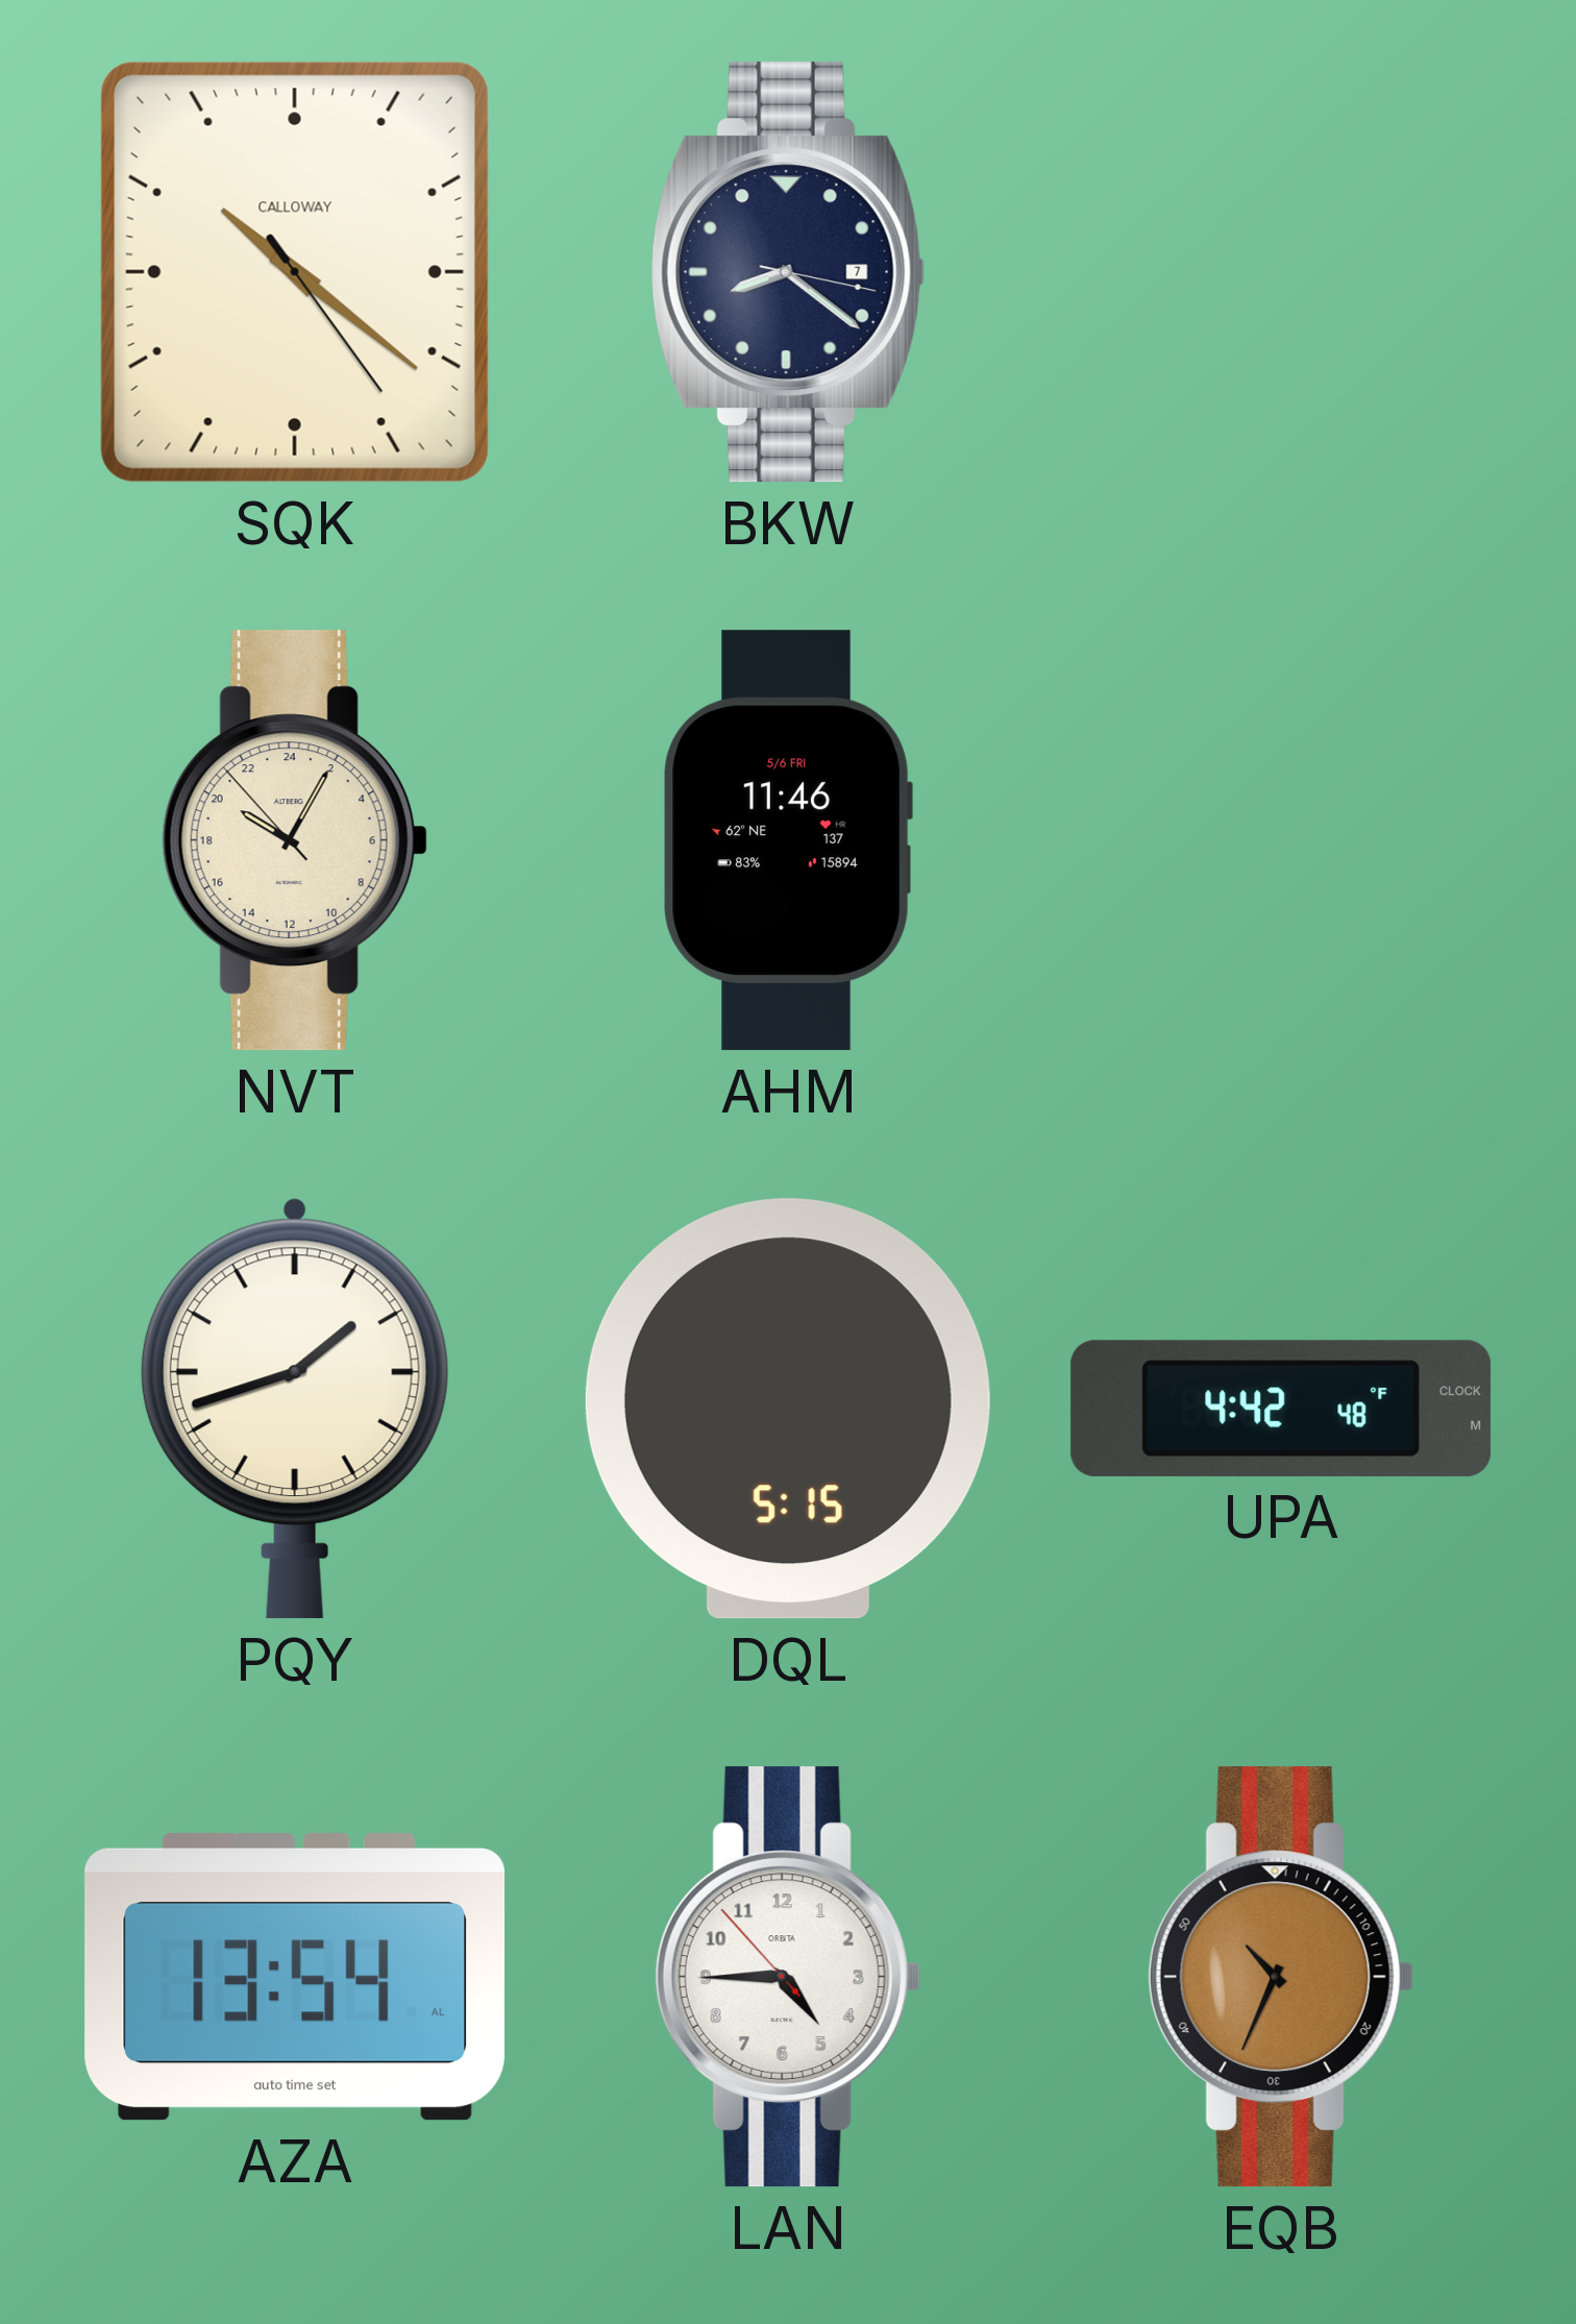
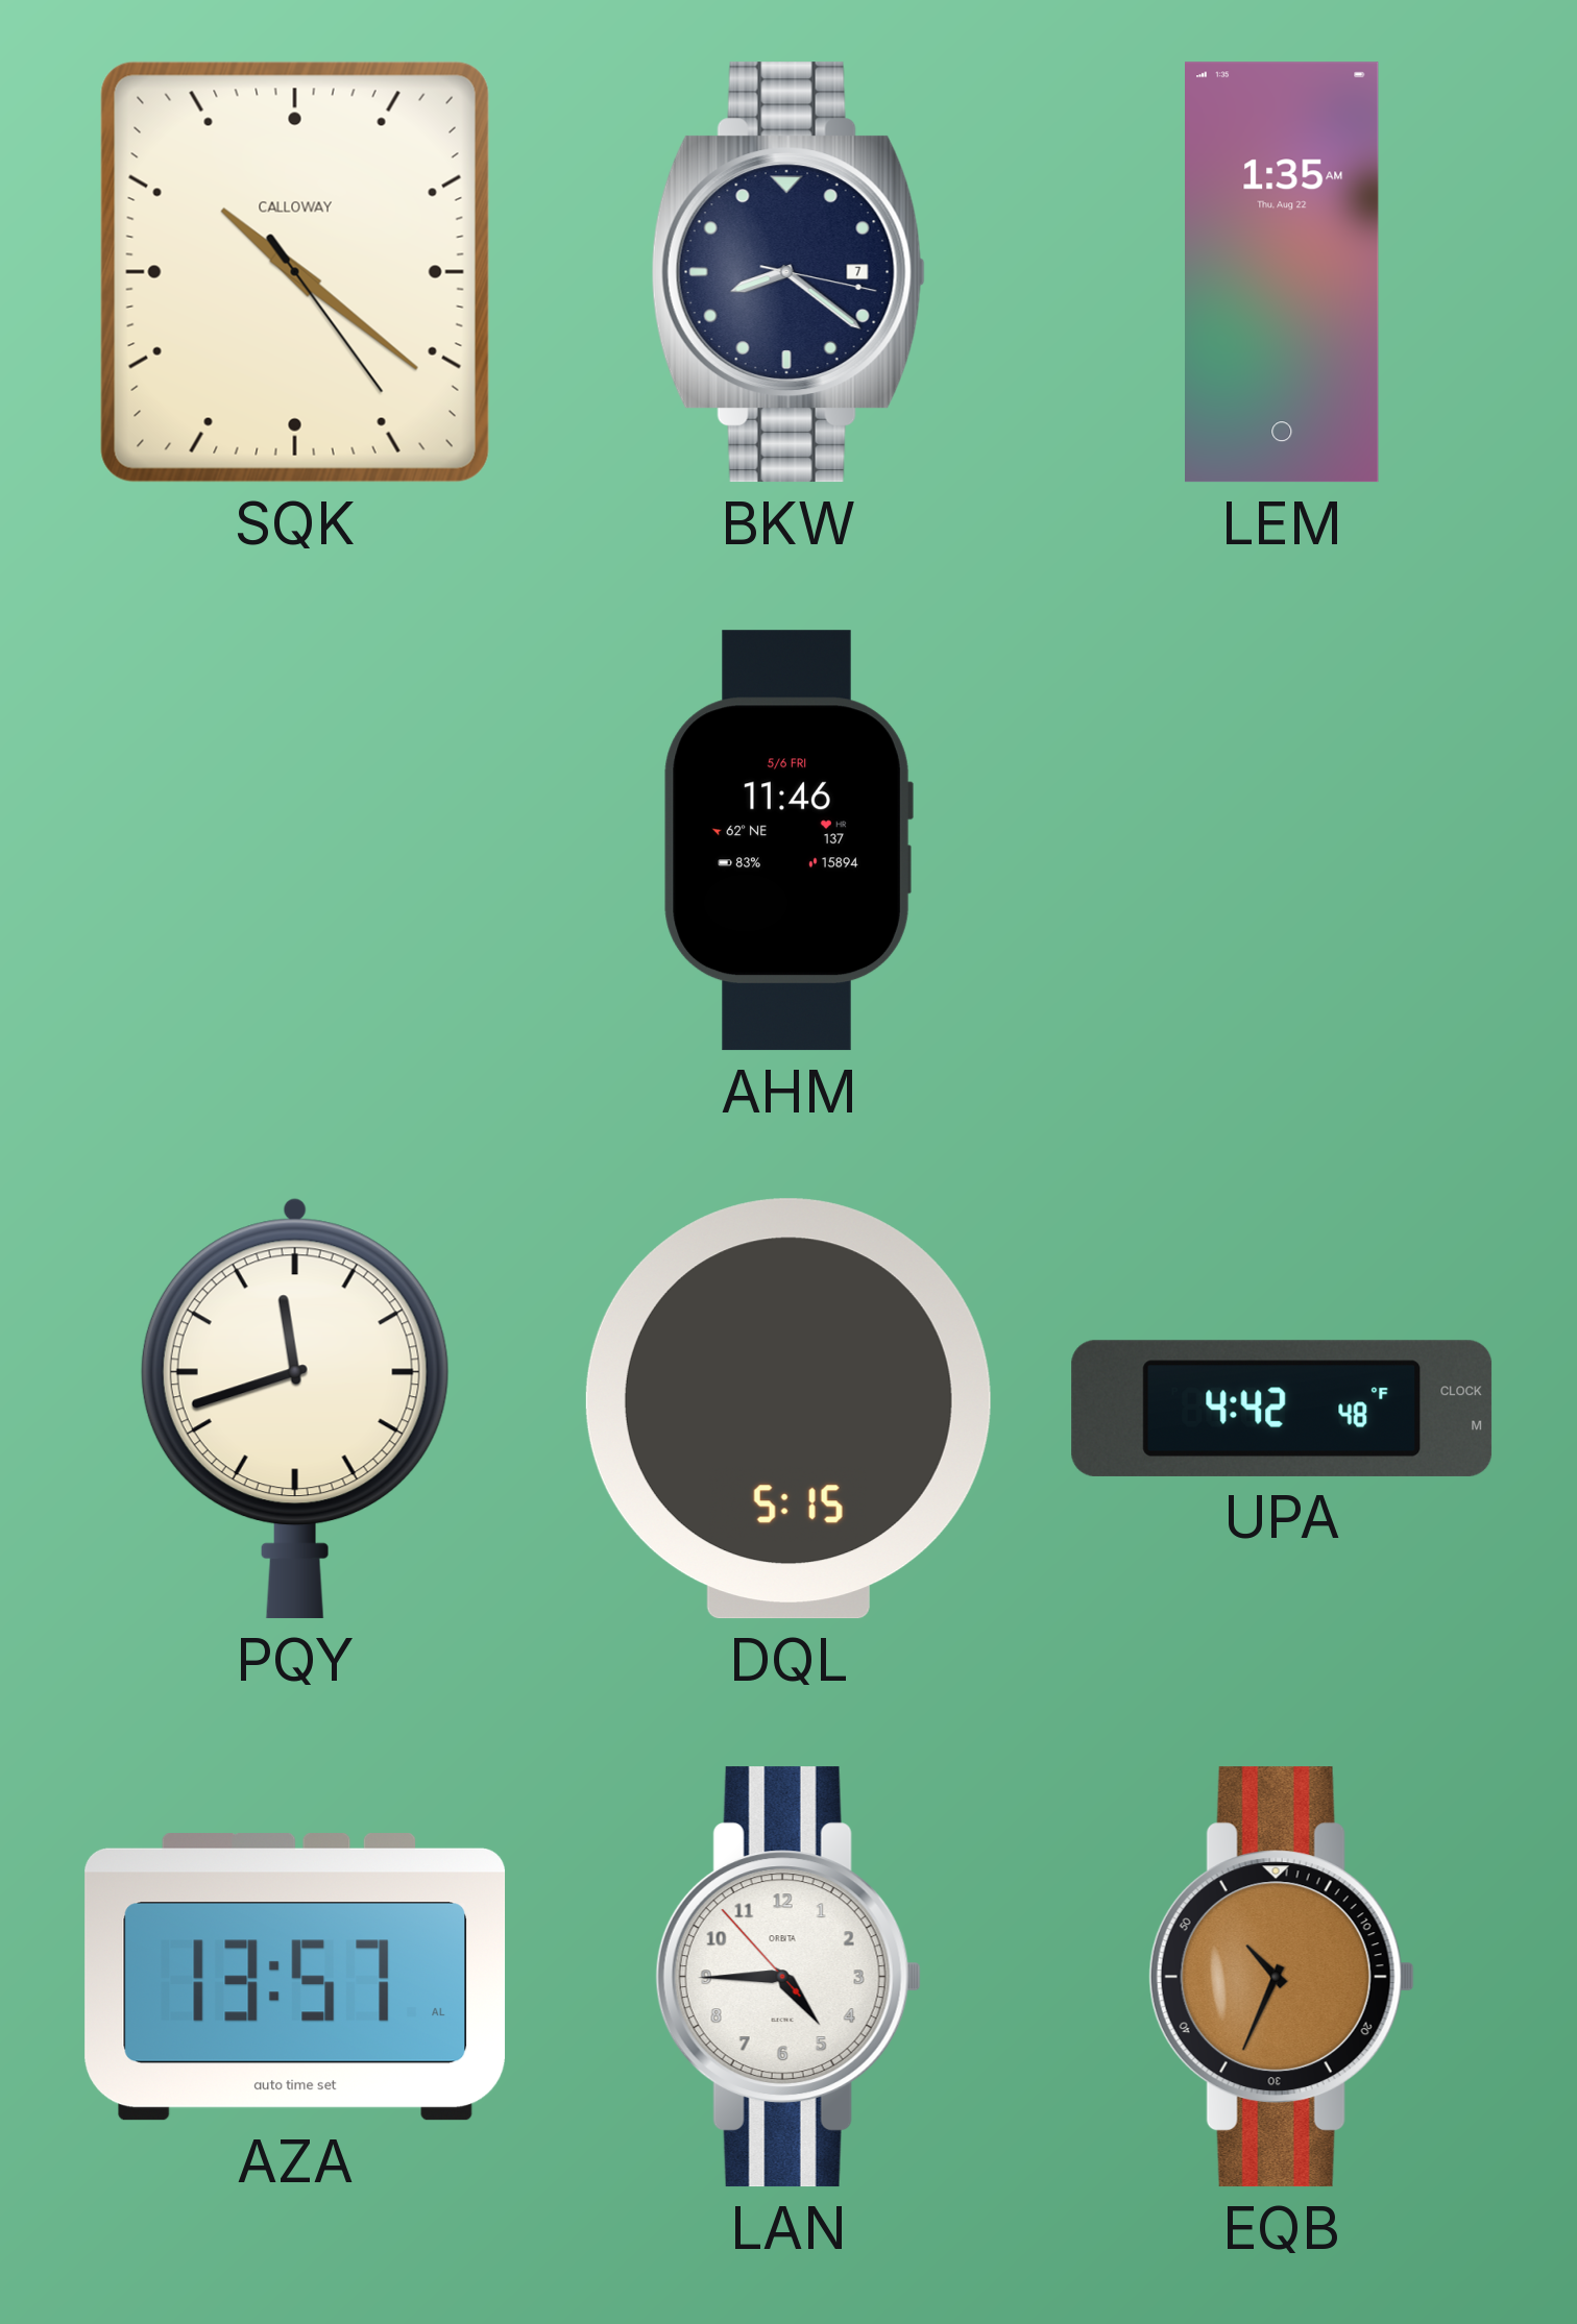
LEM: none -> 1:35 (1283, 272)
NVT: 20:04 -> none (295, 840)
PQY: 1:42 -> 11:42 (295, 1409)
AZA: 13:54 -> 13:57 (295, 1977)
